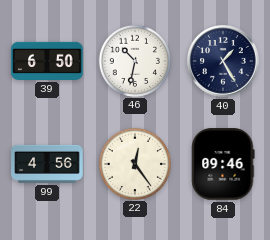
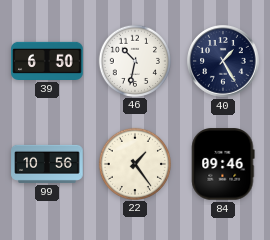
99: 4:56 -> 10:56 (47, 164)
22: 12:24 -> 1:24 (134, 163)
